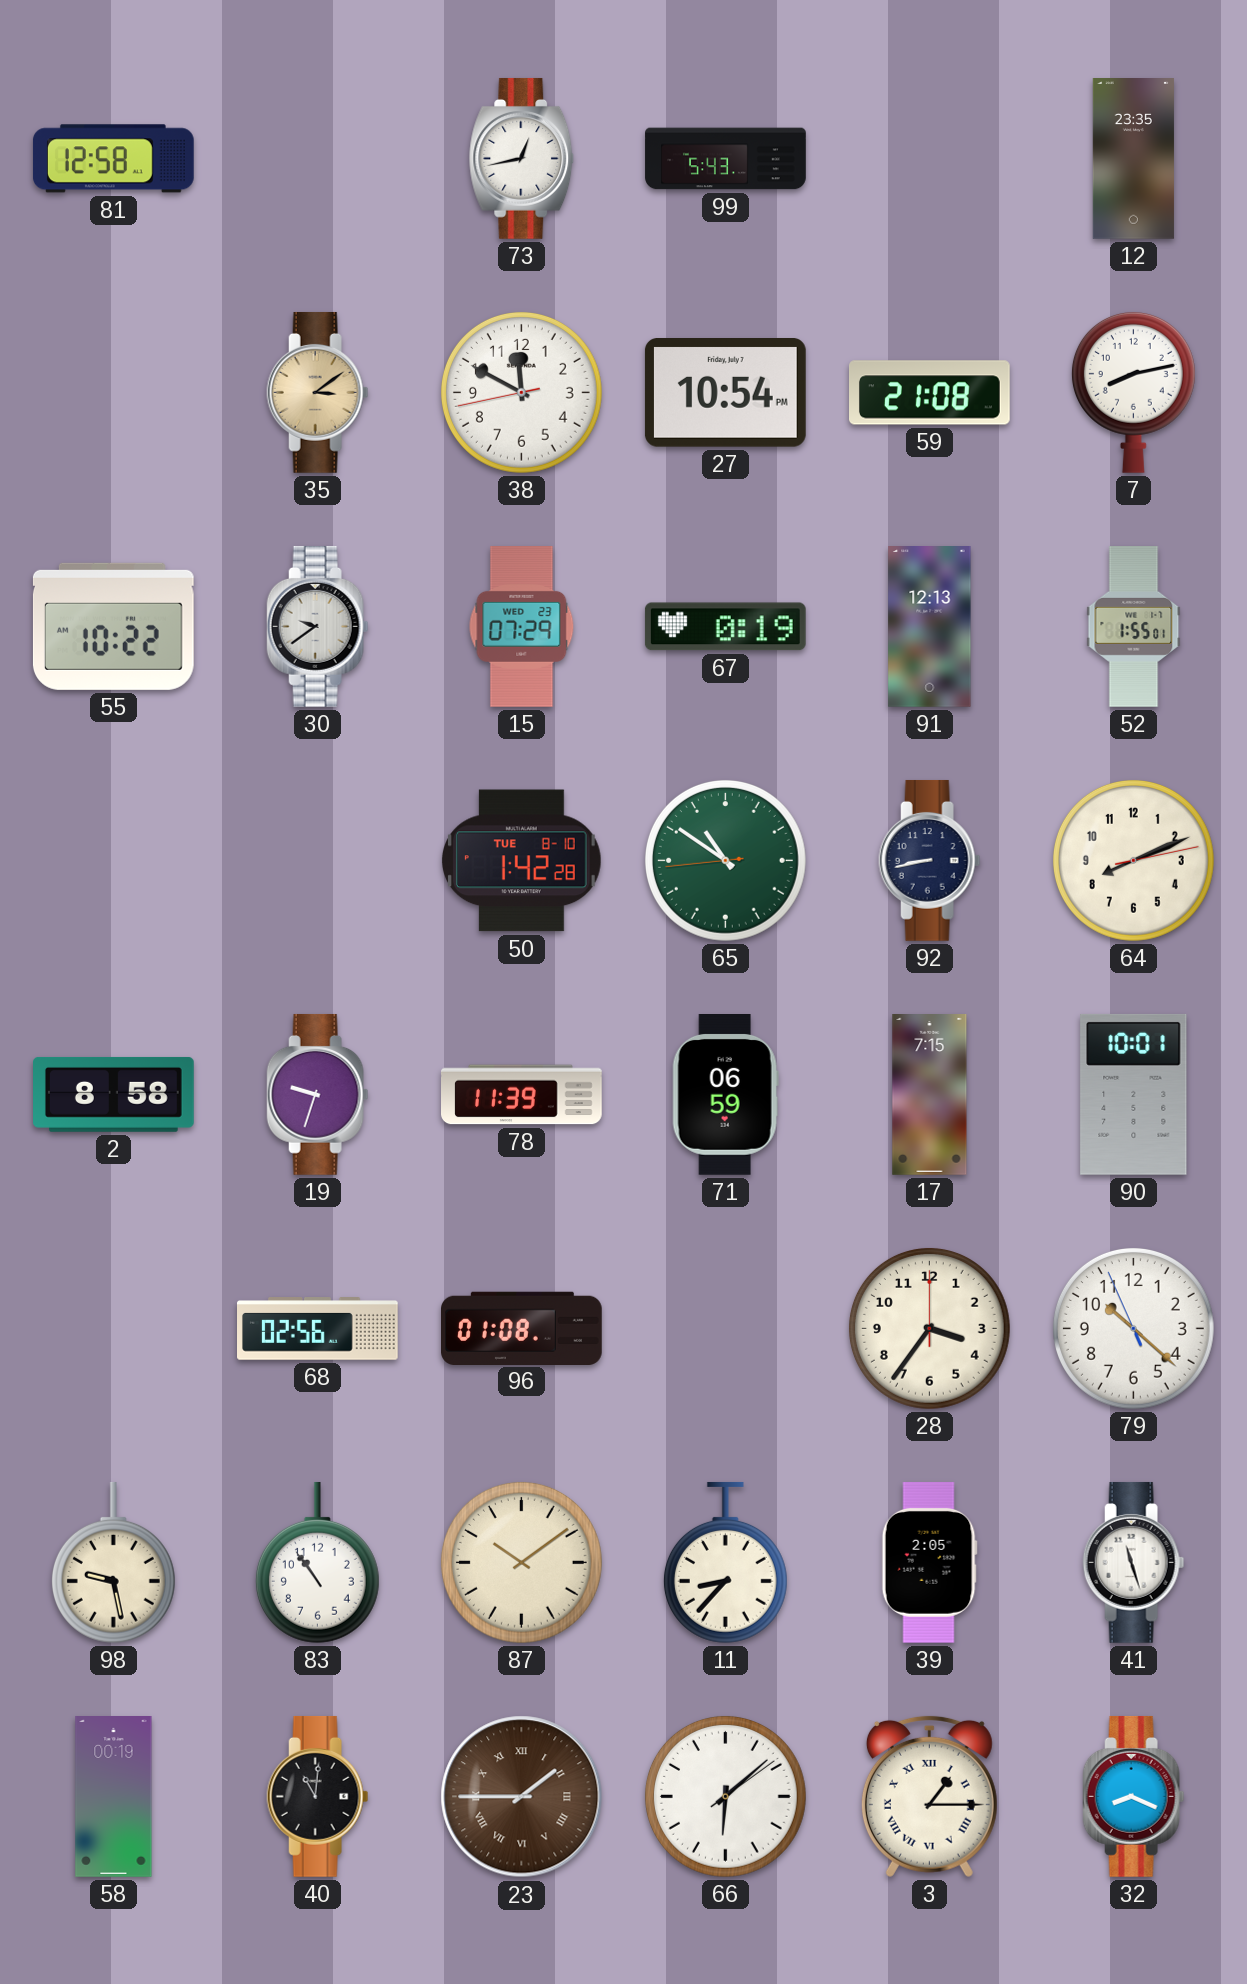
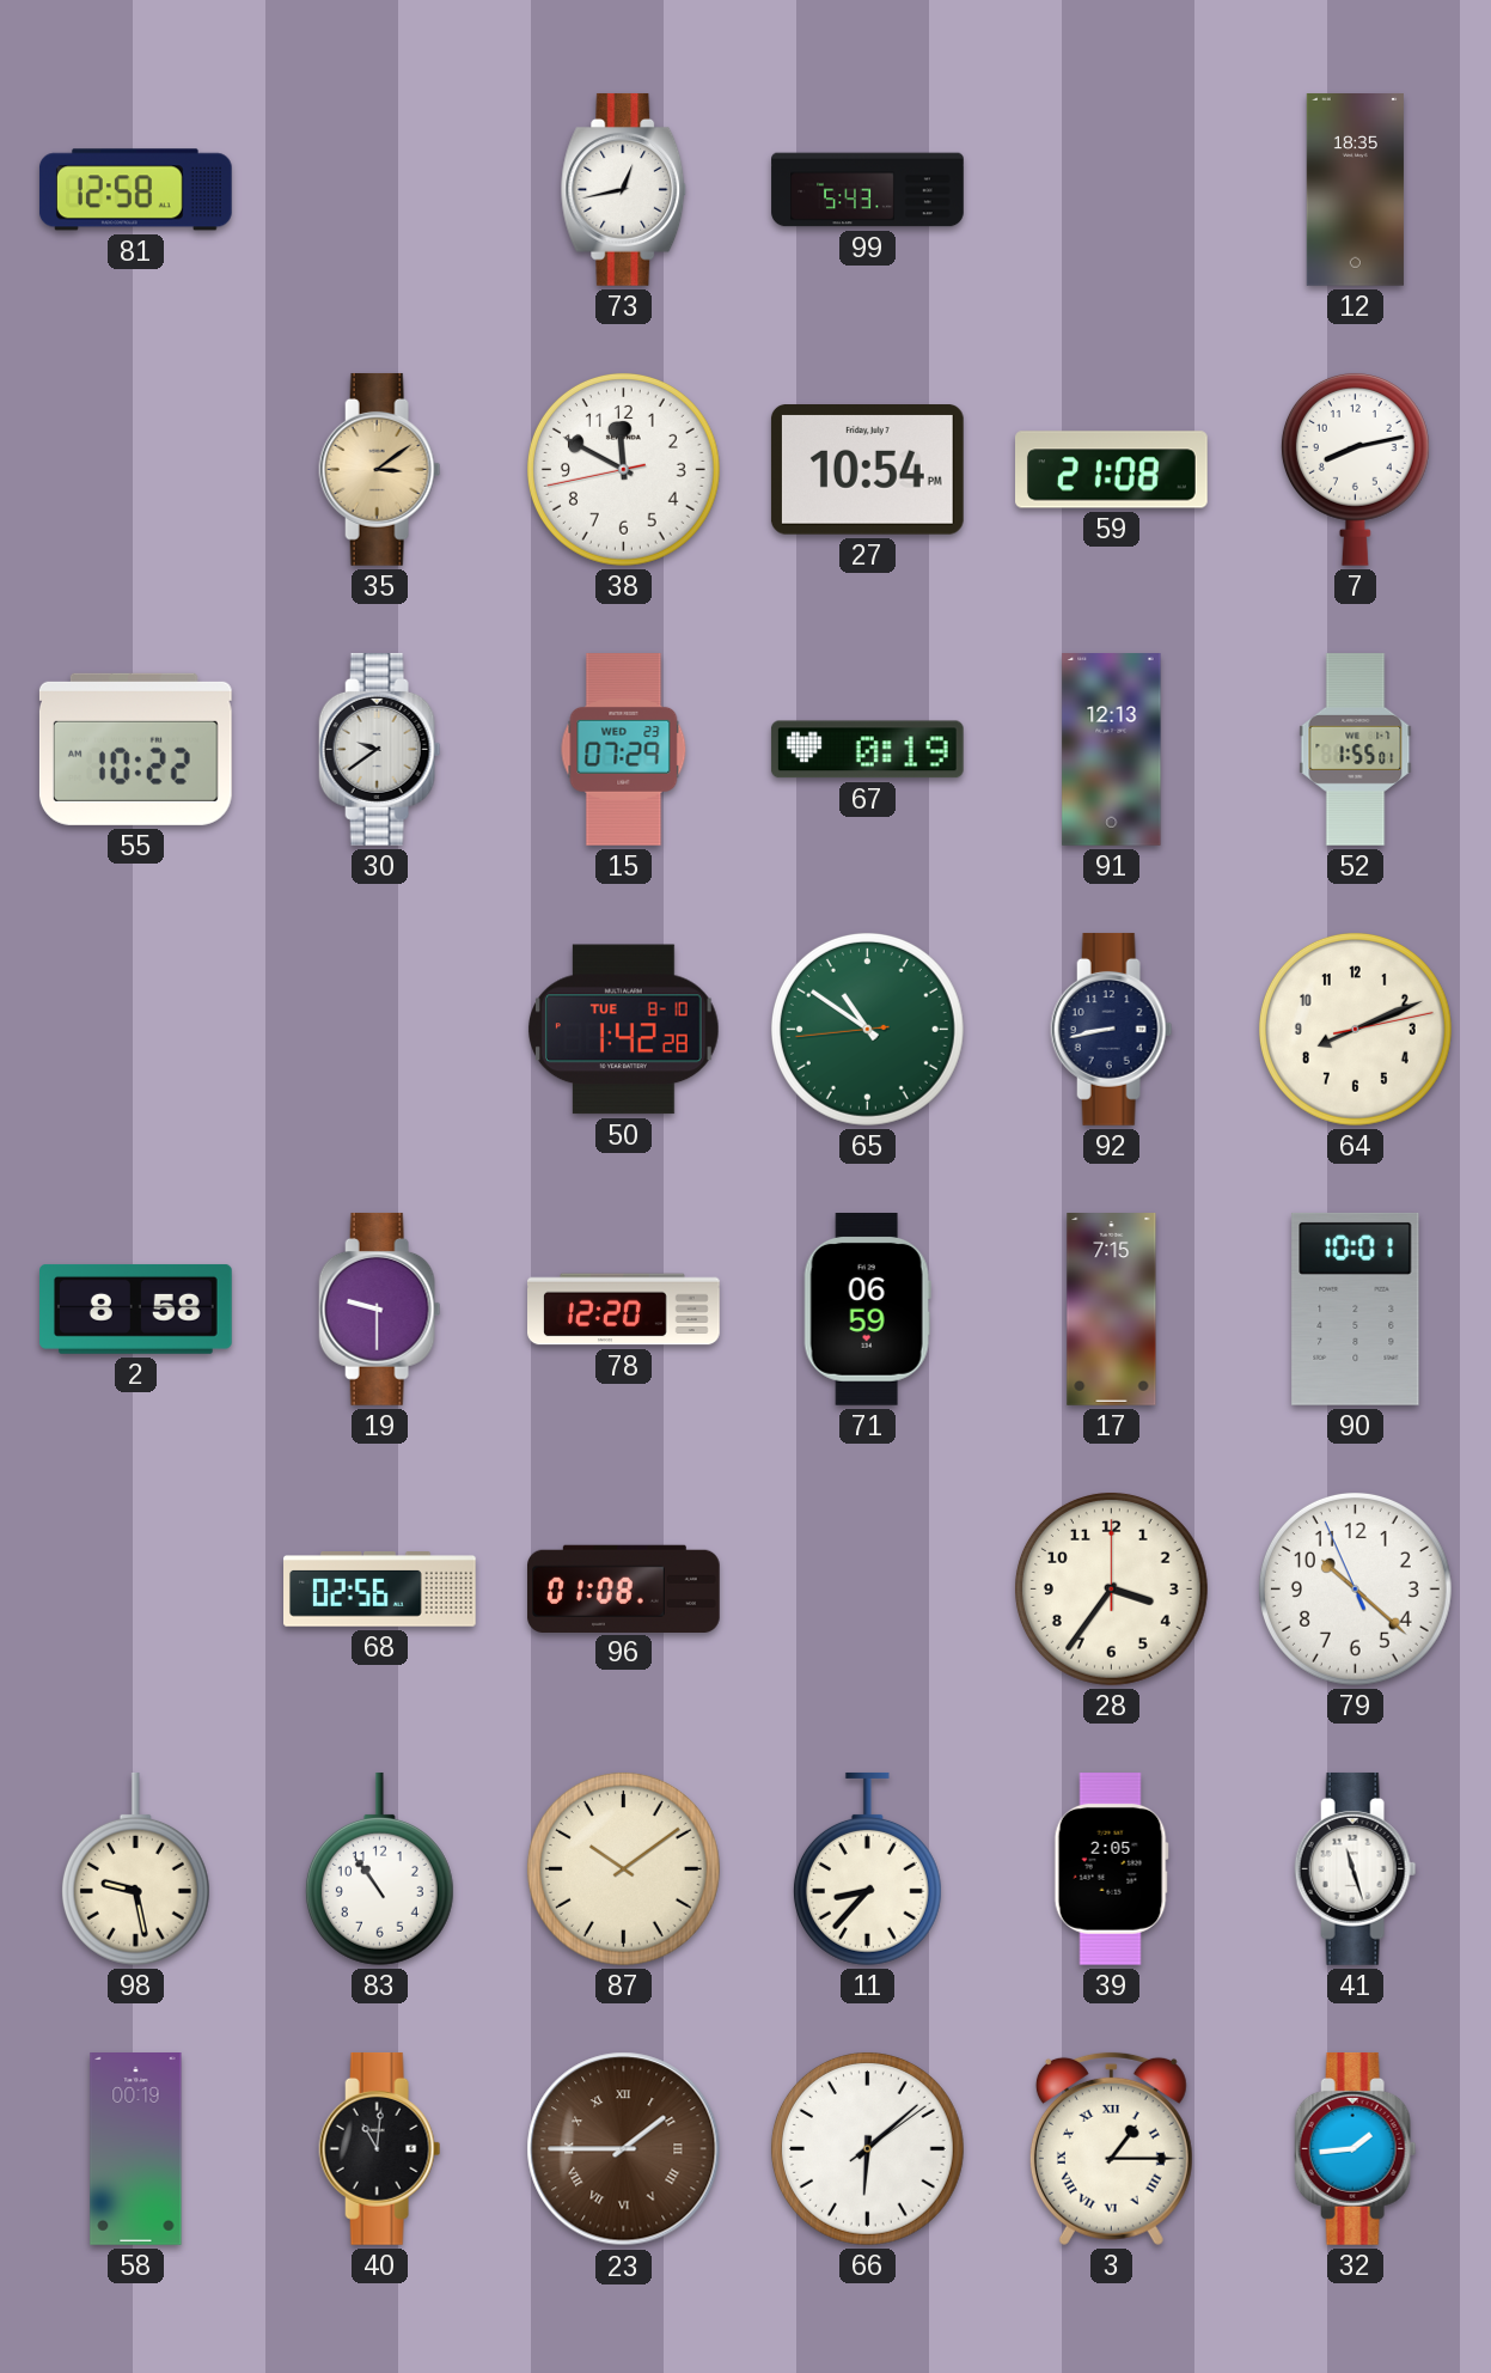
12: 23:35 -> 18:35 (1355, 190)
19: 9:33 -> 9:30 (380, 1308)
78: 11:39 -> 12:20 (624, 1310)
32: 8:19 -> 1:44 (1356, 2148)
